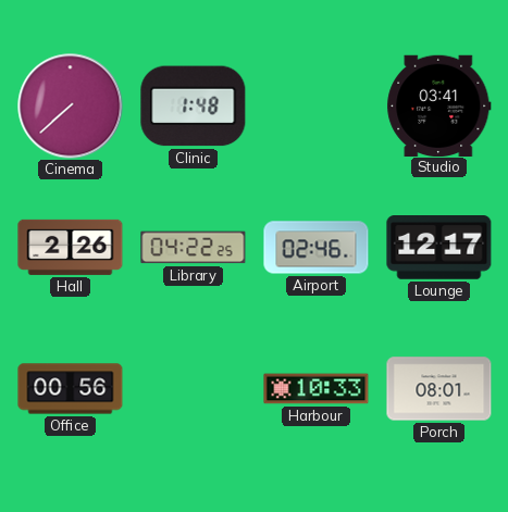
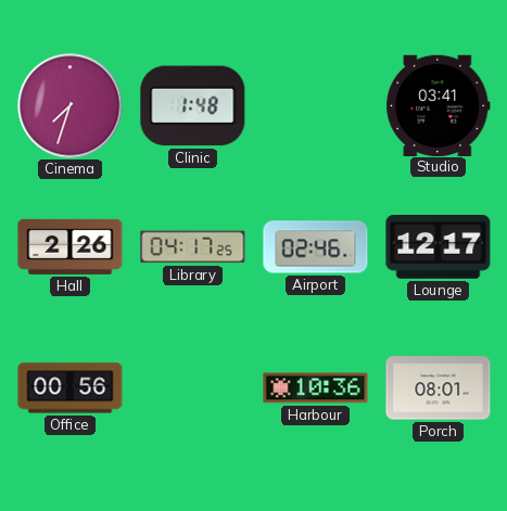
Cinema: 7:38 -> 7:33 (71, 106)
Library: 04:22 -> 04:17 (193, 247)
Harbour: 10:33 -> 10:36 (316, 388)
